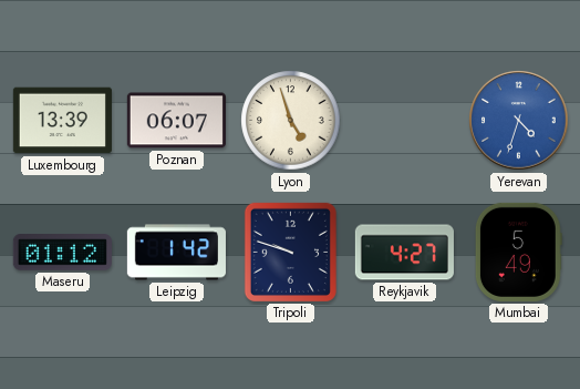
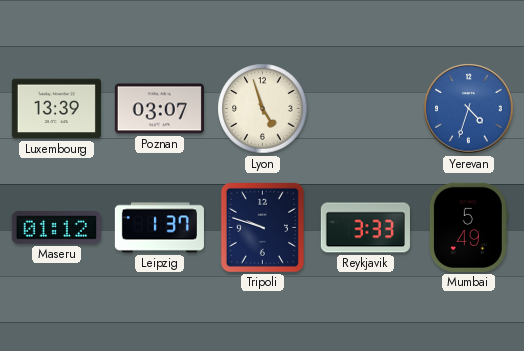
Poznan: 06:07 -> 03:07 (159, 109)
Leipzig: 1:42 -> 1:37 (159, 228)
Reykjavik: 4:27 -> 3:33 (365, 228)
